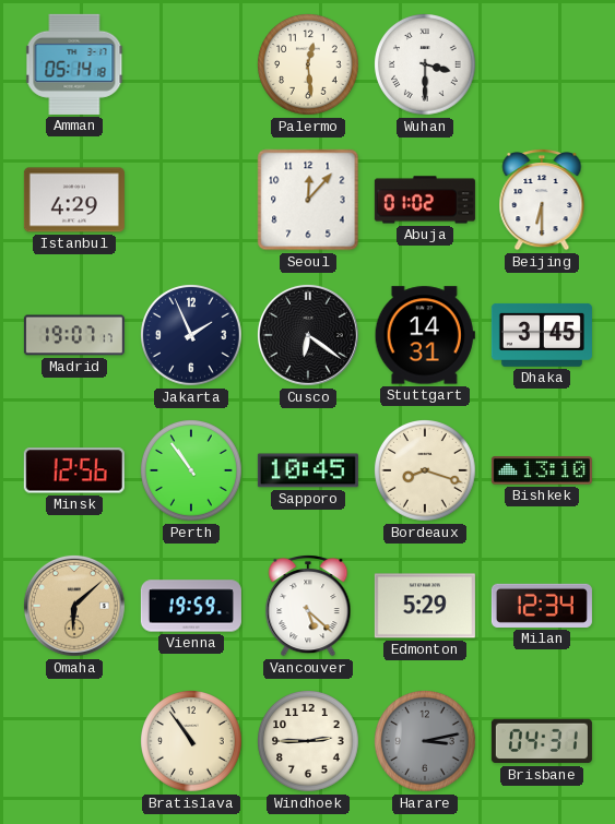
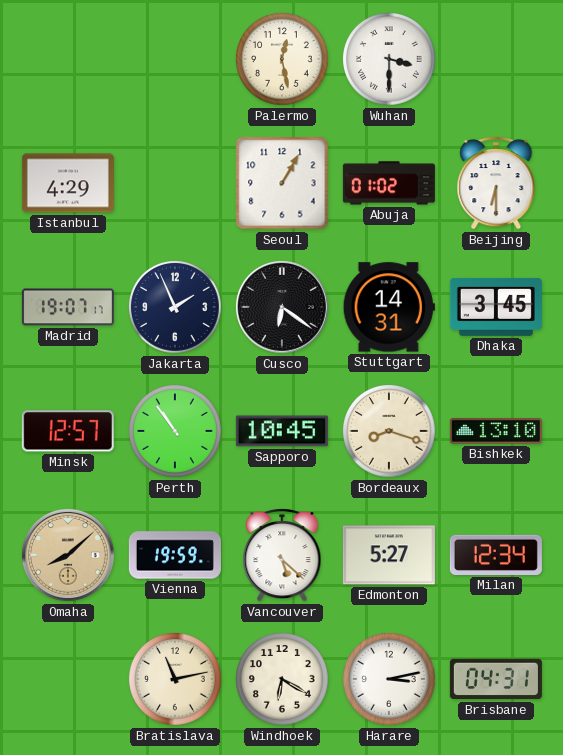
Amman: 05:14 -> none (74, 64)
Palermo: 12:29 -> 12:28 (283, 60)
Seoul: 12:07 -> 1:05 (282, 183)
Minsk: 12:56 -> 12:57 (68, 431)
Omaha: 6:08 -> 8:08 (68, 555)
Edmonton: 5:29 -> 5:27 (389, 555)
Bratislava: 10:54 -> 11:13 (176, 680)
Windhoek: 2:45 -> 6:20 (283, 680)
Harare dial: grey -> white (390, 680)
